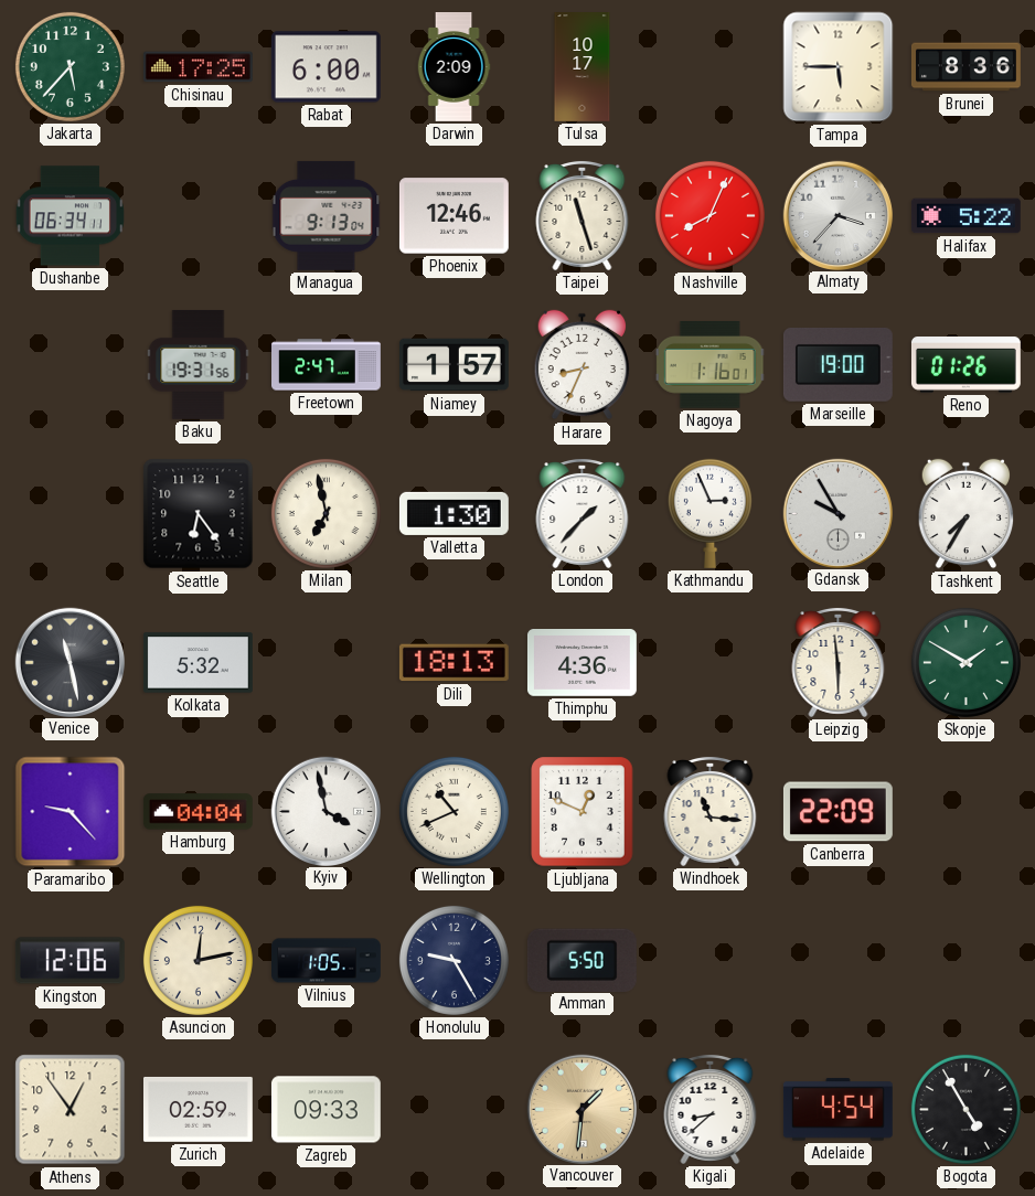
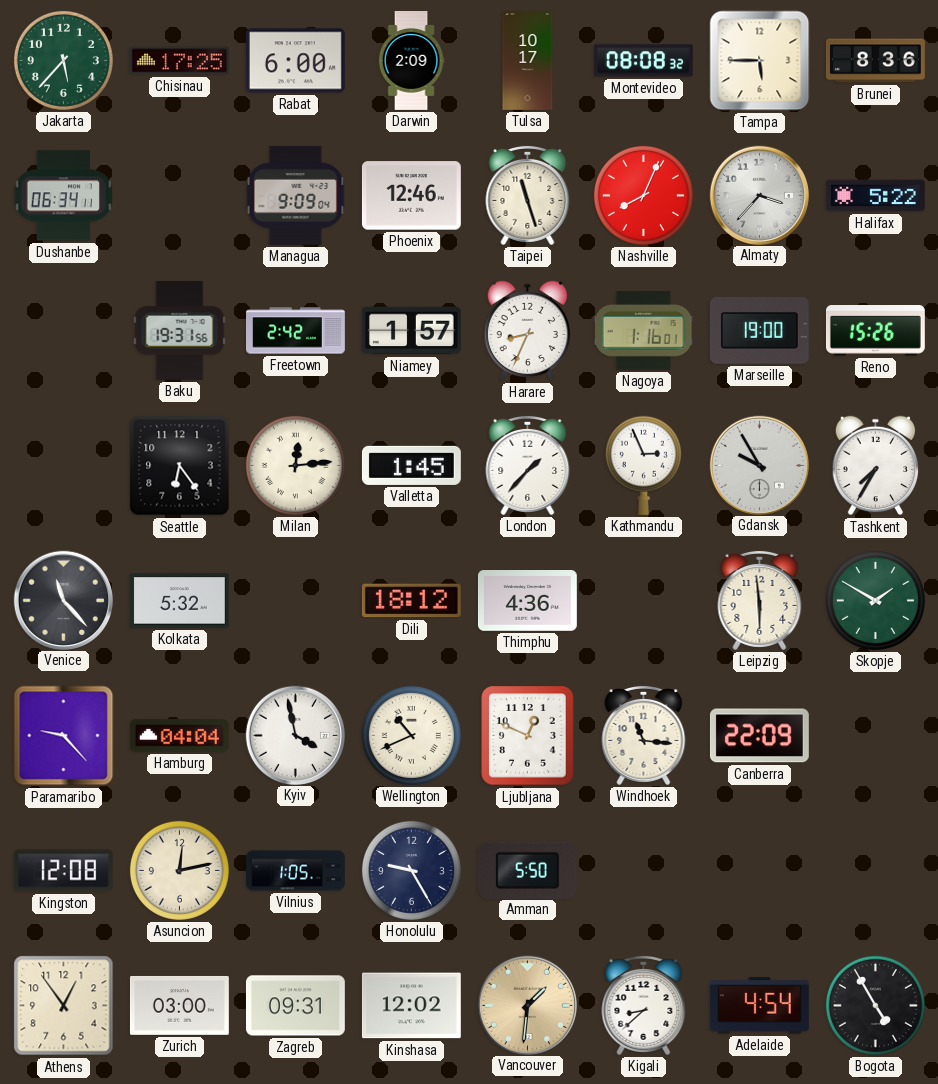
Montevideo: none -> 08:08 (643, 61)
Managua: 9:13 -> 9:09 (296, 195)
Freetown: 2:47 -> 2:42 (296, 331)
Reno: 01:26 -> 15:26 (875, 331)
Milan: 6:58 -> 12:14 (295, 465)
Valletta: 1:30 -> 1:45 (411, 465)
Venice: 11:28 -> 11:23 (63, 600)
Dili: 18:13 -> 18:12 (411, 601)
Kingston: 12:06 -> 12:08 (63, 871)
Zurich: 02:59 -> 03:00 (179, 1005)
Zagreb: 09:33 -> 09:31 (295, 1006)
Kinshasa: none -> 12:02 (411, 1006)
